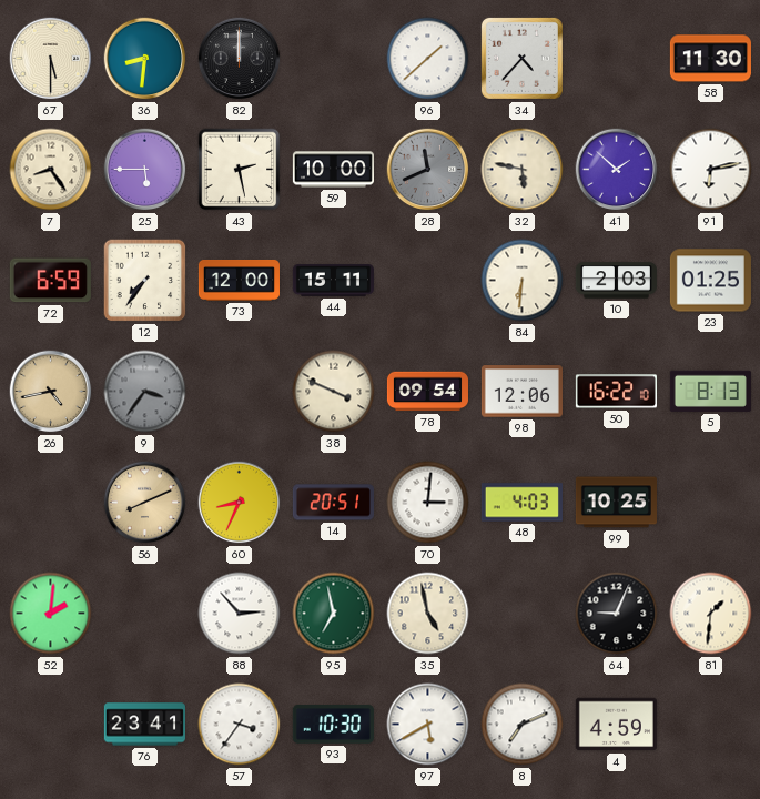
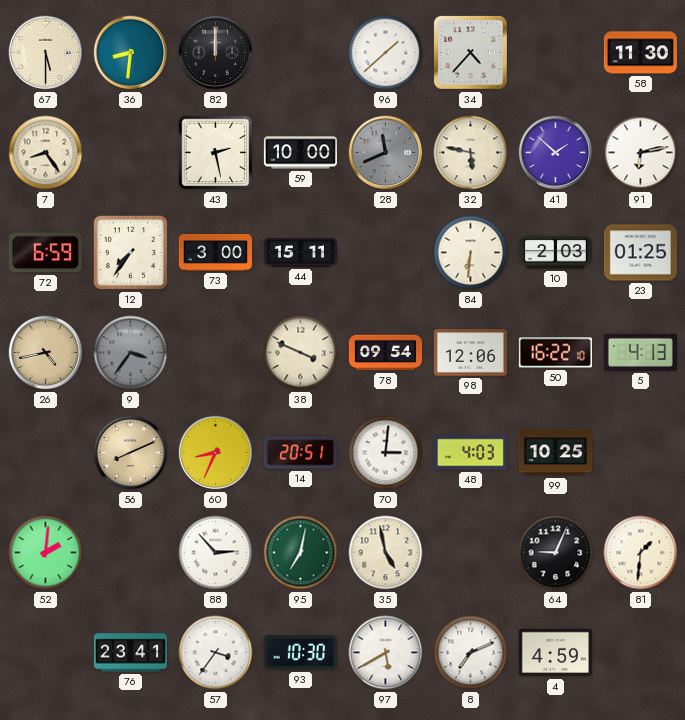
25: 5:45 -> none (145, 170)
73: 12:00 -> 3:00 (215, 252)
5: 8:13 -> 4:13 (640, 352)
95: 6:58 -> 7:02 (301, 553)
